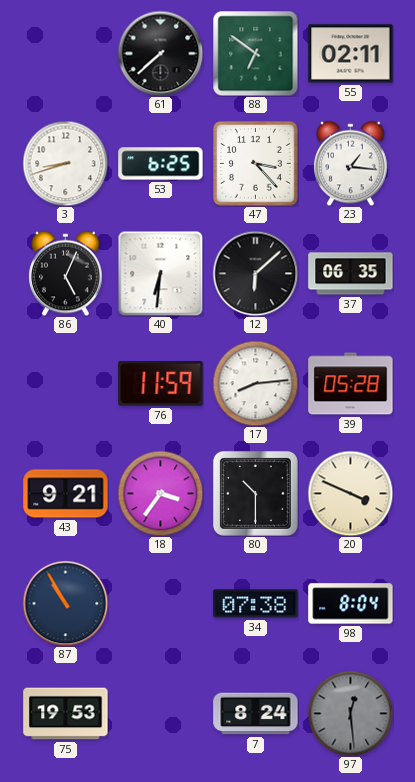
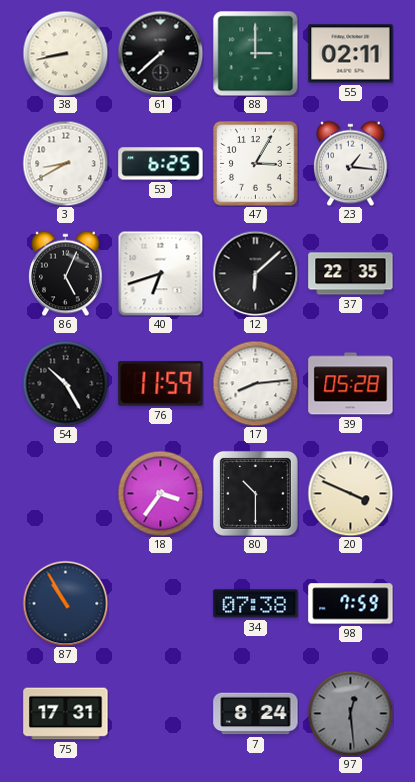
38: none -> 8:43 (65, 53)
88: 6:51 -> 3:00 (255, 53)
3: 8:42 -> 8:40 (65, 163)
47: 3:23 -> 3:05 (256, 164)
40: 6:31 -> 6:42 (160, 273)
37: 06:35 -> 22:35 (351, 274)
54: none -> 10:25 (65, 383)
43: 9:21 -> none (66, 494)
98: 8:04 -> 7:59 (351, 604)
75: 19:53 -> 17:31 (66, 714)
